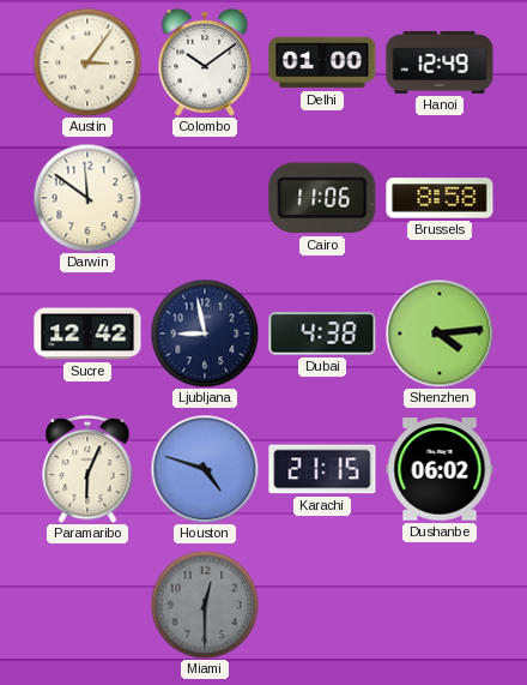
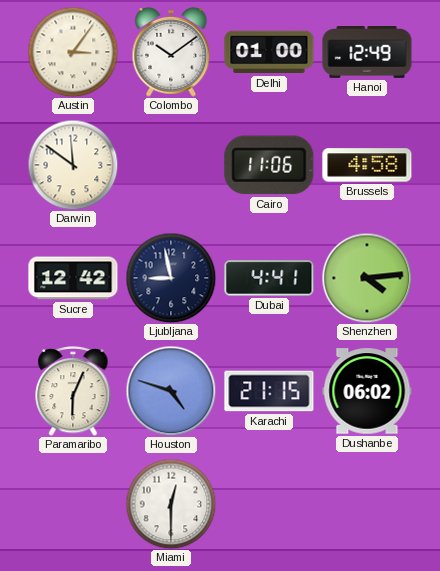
Brussels: 8:58 -> 4:58 (367, 165)
Dubai: 4:38 -> 4:41 (269, 278)
Miami dial: grey -> white (171, 504)
